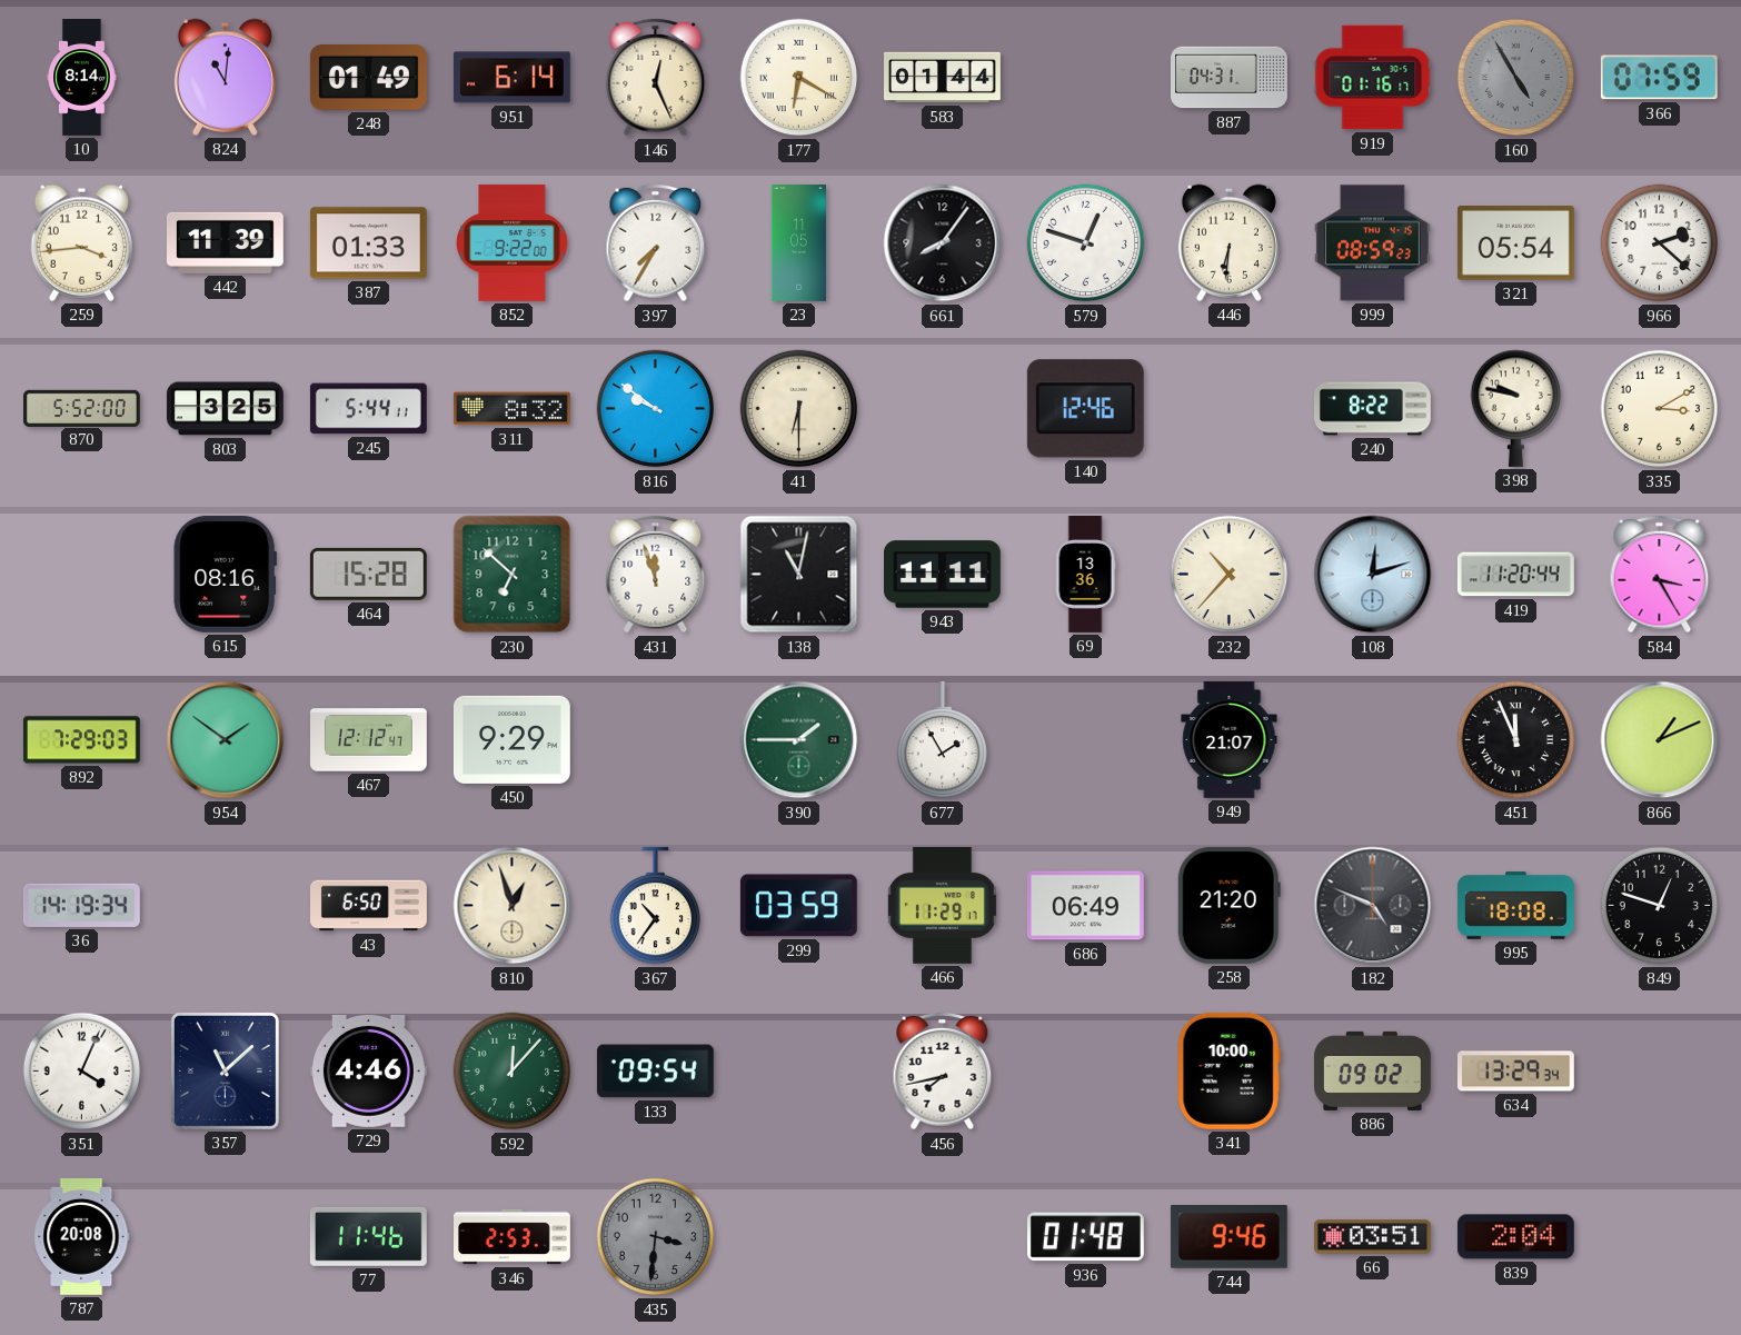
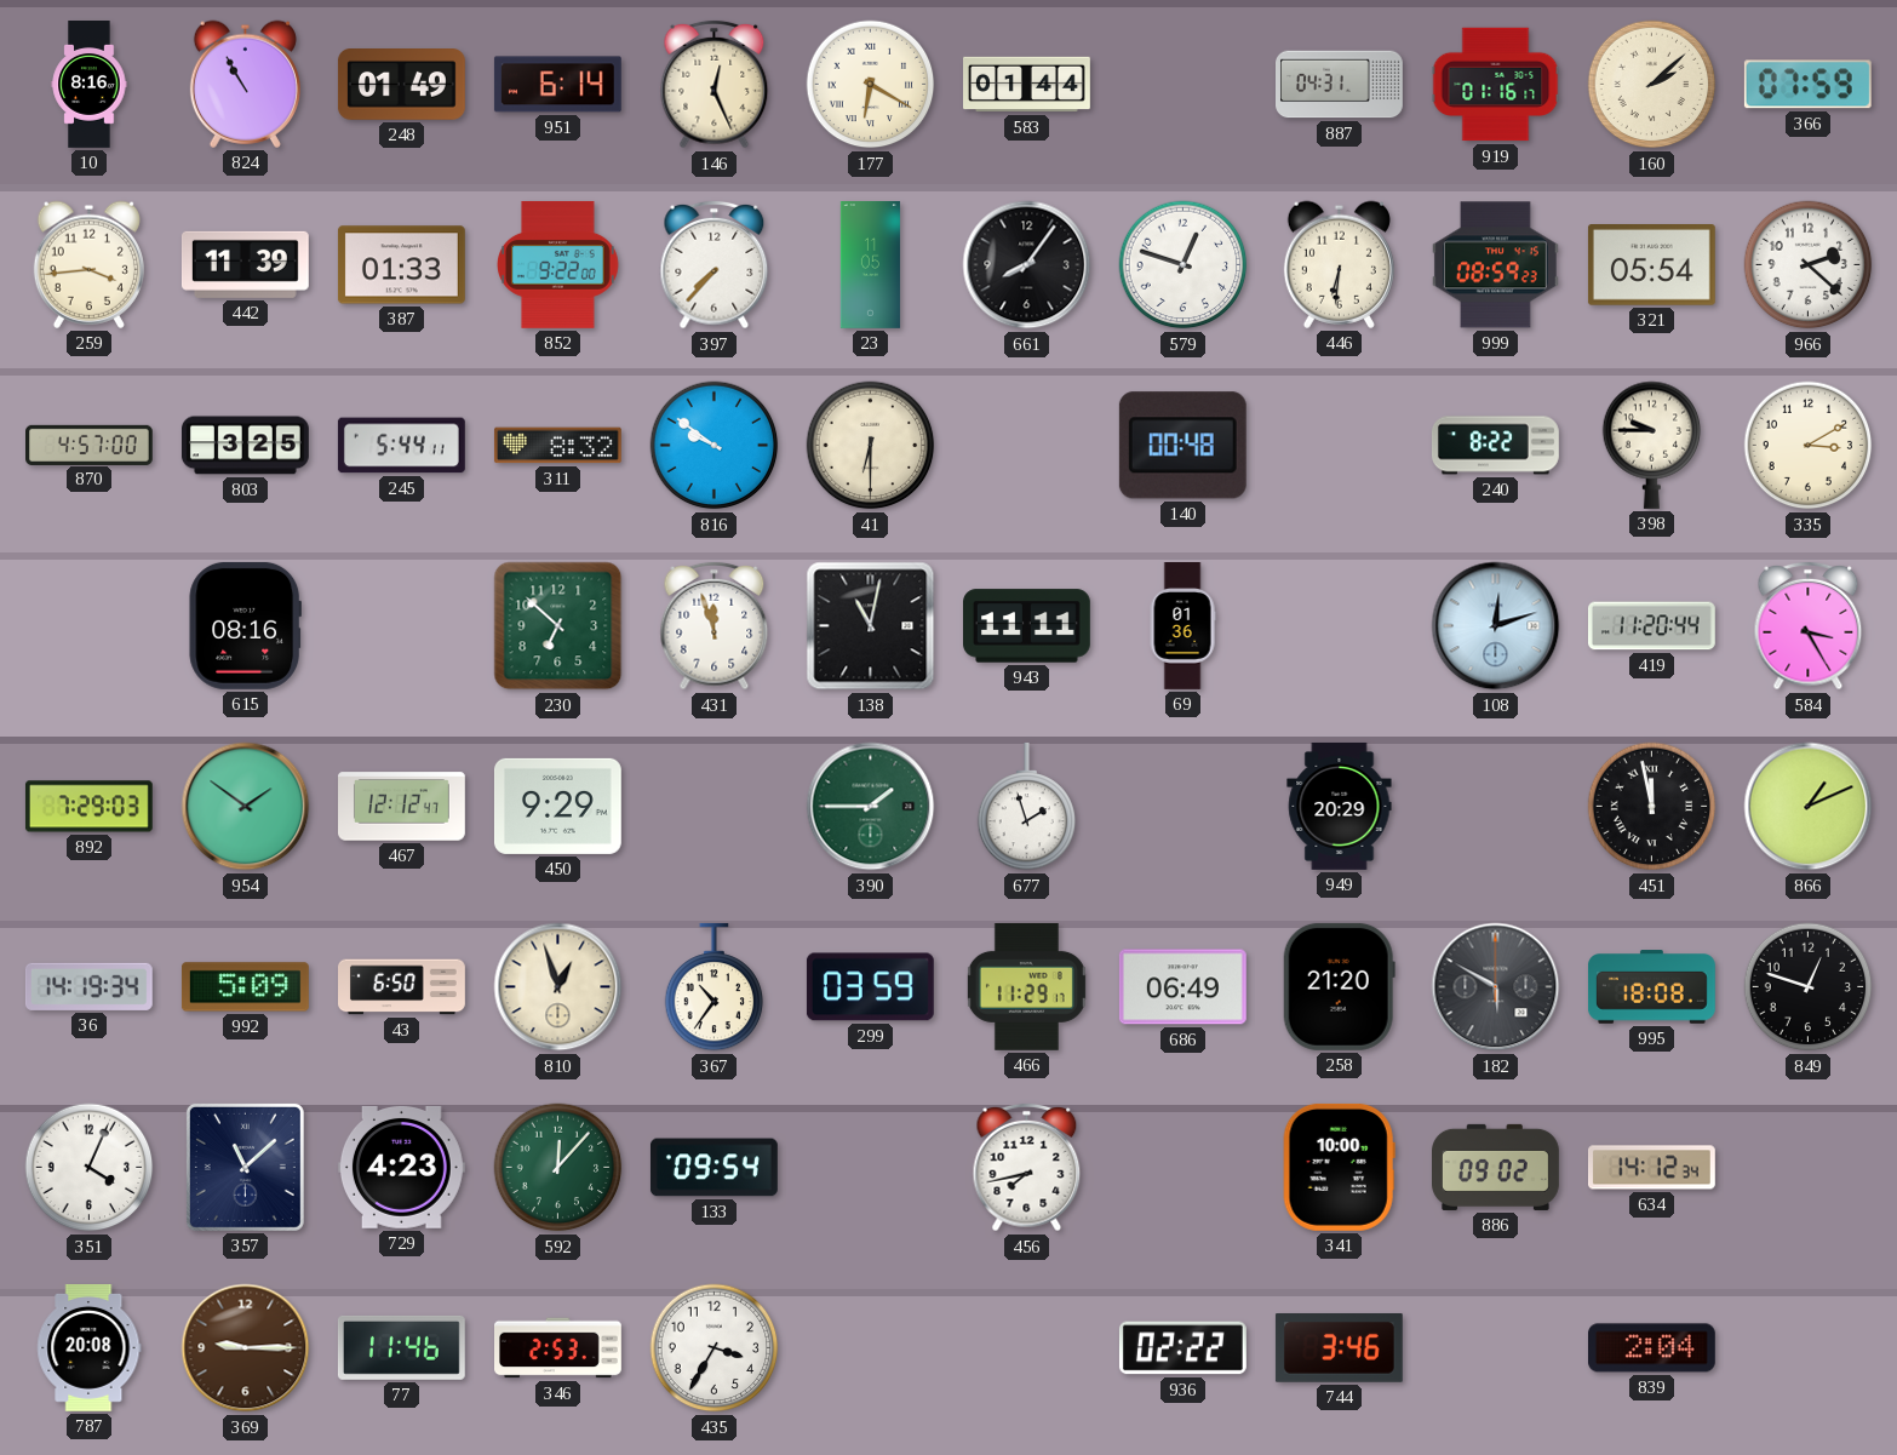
10: 8:14 -> 8:16 (90, 85)
824: 11:01 -> 10:55 (245, 84)
160: 4:55 -> 2:08 (1652, 85)
160 dial: grey -> cream (1652, 85)
397: 7:35 -> 7:37 (715, 265)
870: 5:52 -> 4:57 (90, 445)
140: 12:46 -> 00:48 (1182, 446)
398: 9:47 -> 9:45 (1652, 445)
464: 15:28 -> none (368, 574)
69: 13:36 -> 01:36 (1182, 626)
232: 10:37 -> none (1230, 575)
677: 1:55 -> 1:57 (1027, 807)
949: 21:07 -> 20:29 (1340, 806)
451: 11:56 -> 11:58 (1652, 807)
992: none -> 5:09 (245, 987)
182: 4:49 -> 5:50 (1496, 987)
729: 4:46 -> 4:23 (401, 1168)
634: 13:29 -> 14:12 (1651, 1168)
369: none -> 9:15 (246, 1348)
435: 3:31 -> 3:35 (715, 1348)
435 dial: grey -> white (715, 1348)
936: 01:48 -> 02:22 (1182, 1348)
744: 9:46 -> 3:46 (1339, 1348)
66: 03:51 -> none (1372, 1237)
